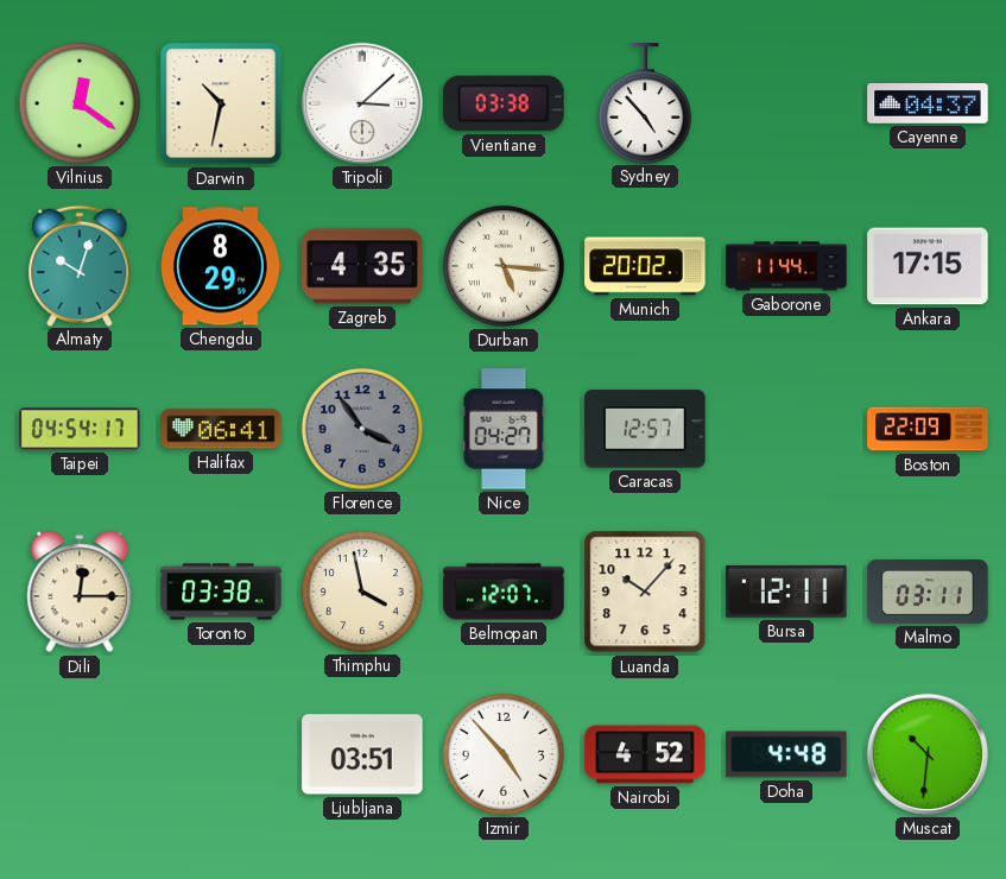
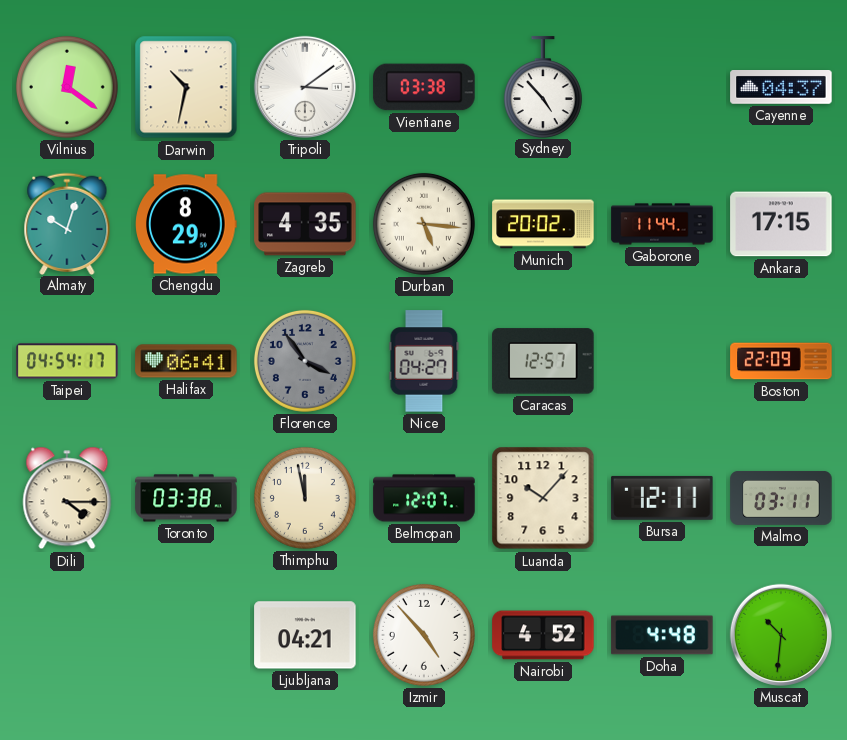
Tripoli: 3:08 -> 3:09 (305, 87)
Dili: 12:15 -> 4:15 (67, 498)
Thimphu: 3:58 -> 11:58 (305, 498)
Ljubljana: 03:51 -> 04:21 (305, 635)
